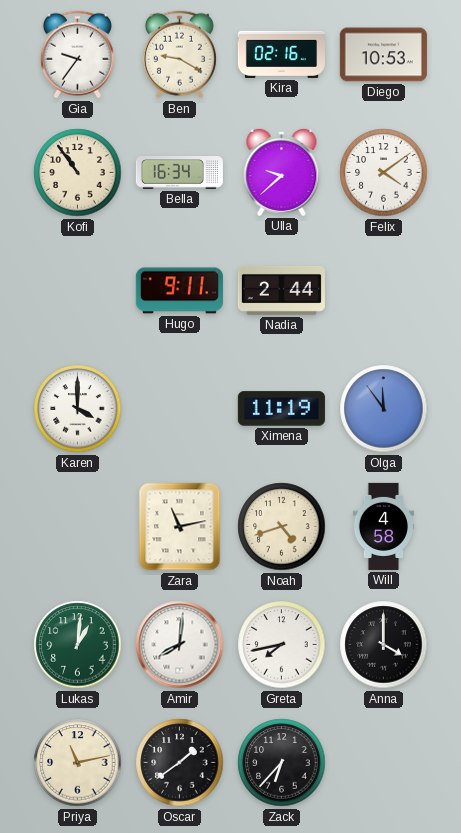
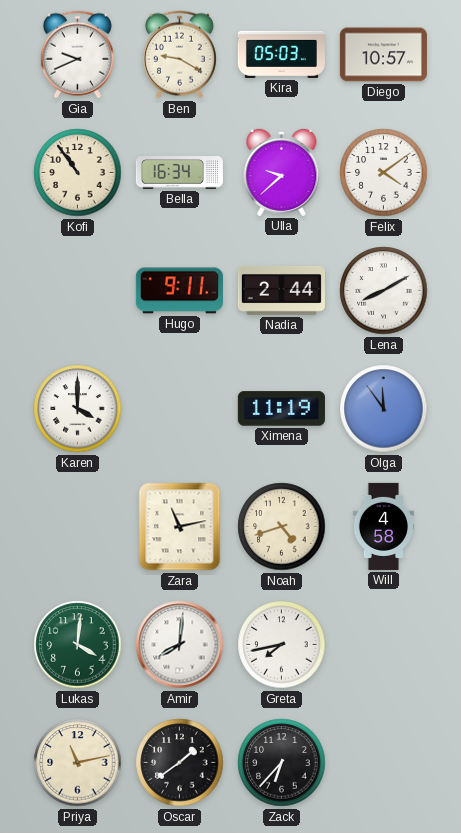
Gia: 9:36 -> 9:41 (77, 55)
Kira: 02:16 -> 05:03 (281, 54)
Diego: 10:53 -> 10:57 (383, 55)
Lena: none -> 8:10 (384, 291)
Lukas: 1:01 -> 4:01 (78, 645)
Anna: 4:00 -> none (384, 645)
